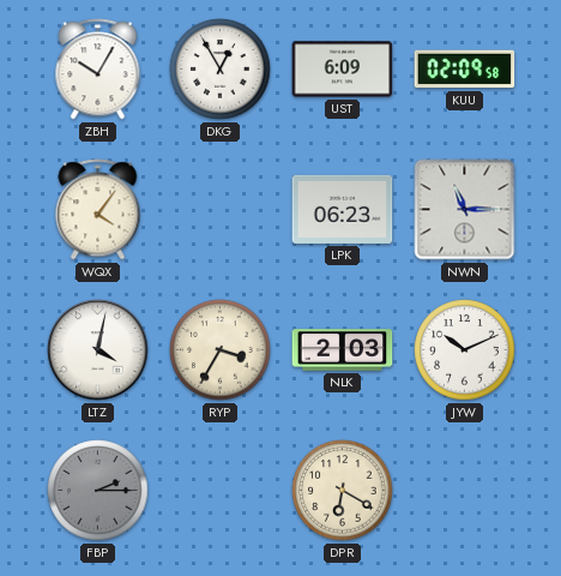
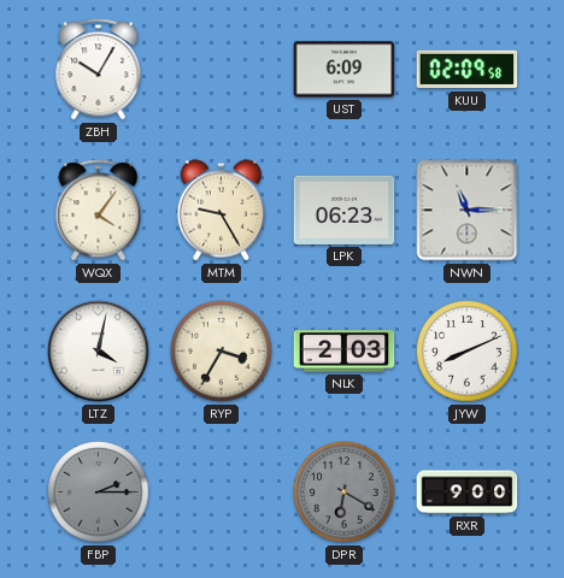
DKG: 12:55 -> none (221, 70)
MTM: none -> 9:25 (221, 211)
JYW: 10:11 -> 8:11 (468, 352)
DPR dial: cream -> grey (345, 493)
RXR: none -> 9:00 (468, 493)
